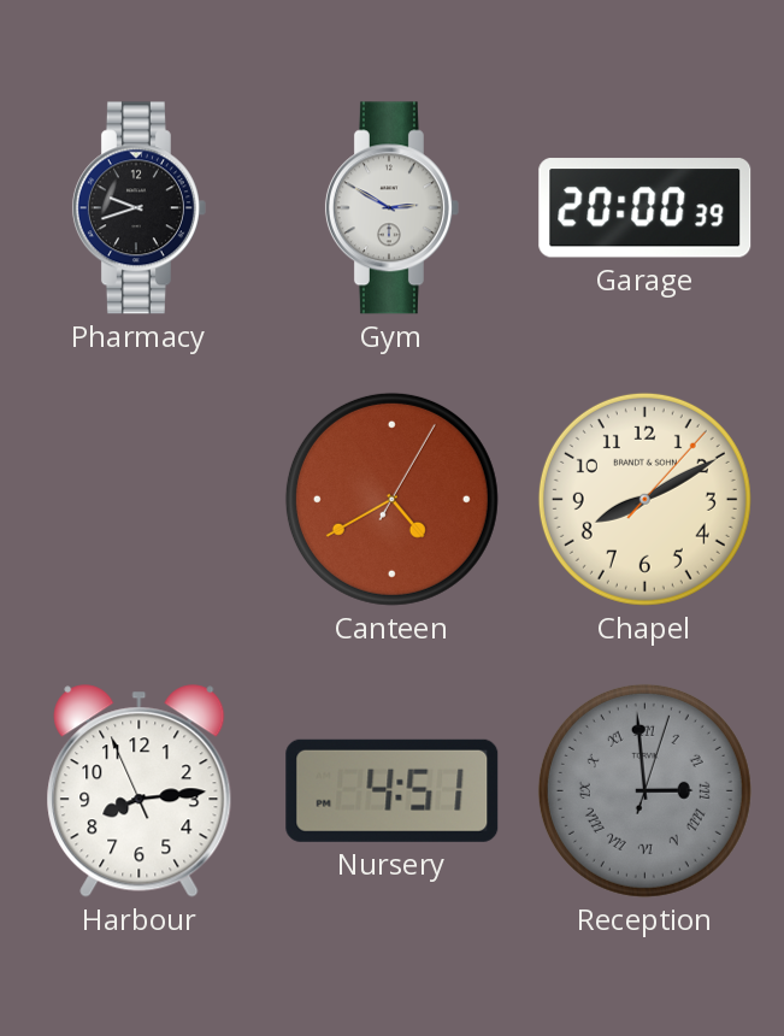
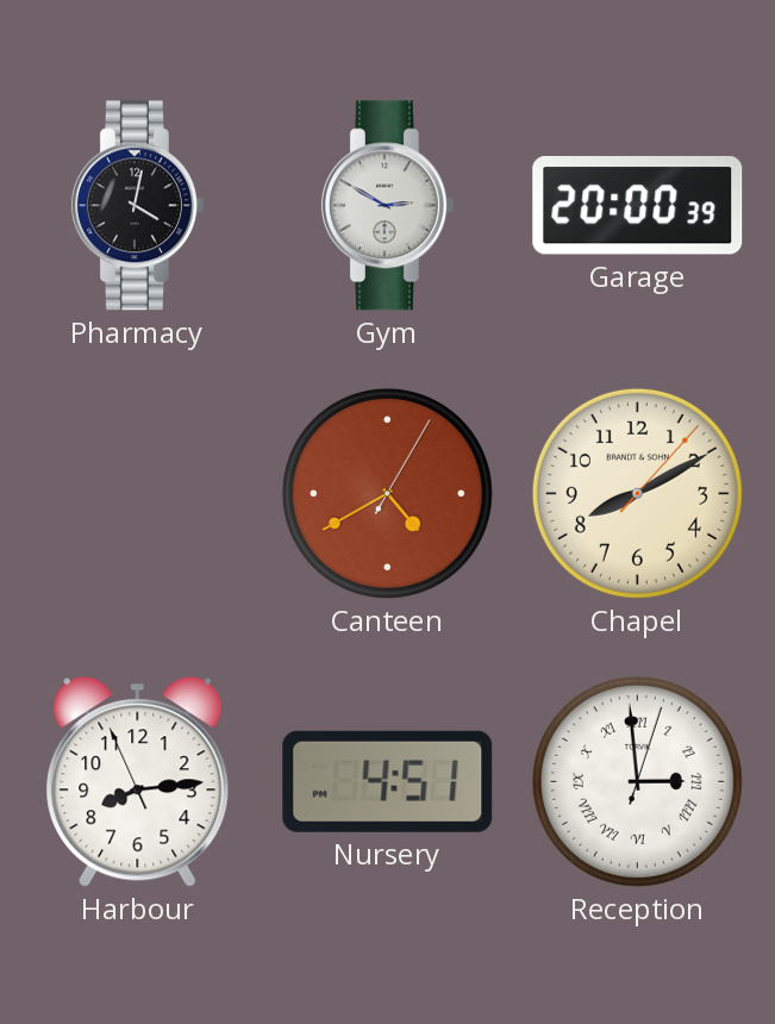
Pharmacy: 9:42 -> 4:02 (137, 206)
Reception dial: grey -> white (637, 781)
